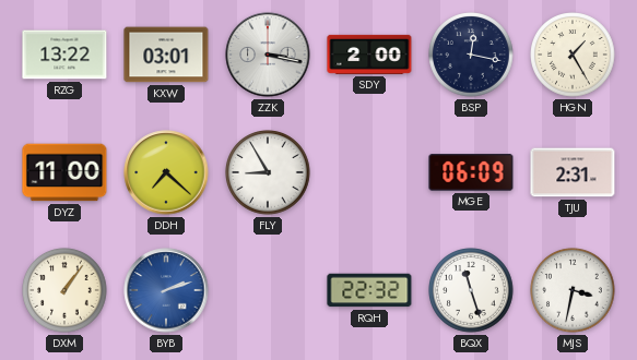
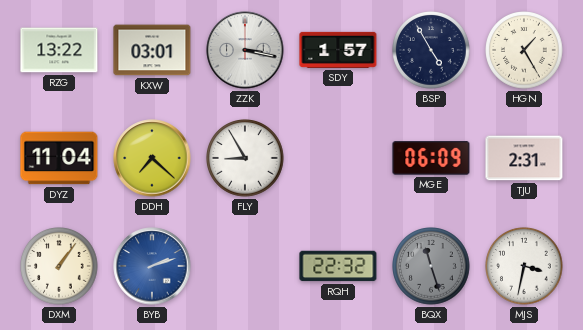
SDY: 2:00 -> 1:57 (338, 50)
BSP: 12:17 -> 4:55 (431, 50)
DYZ: 11:00 -> 11:04 (59, 158)
BQX dial: white -> grey (431, 266)
